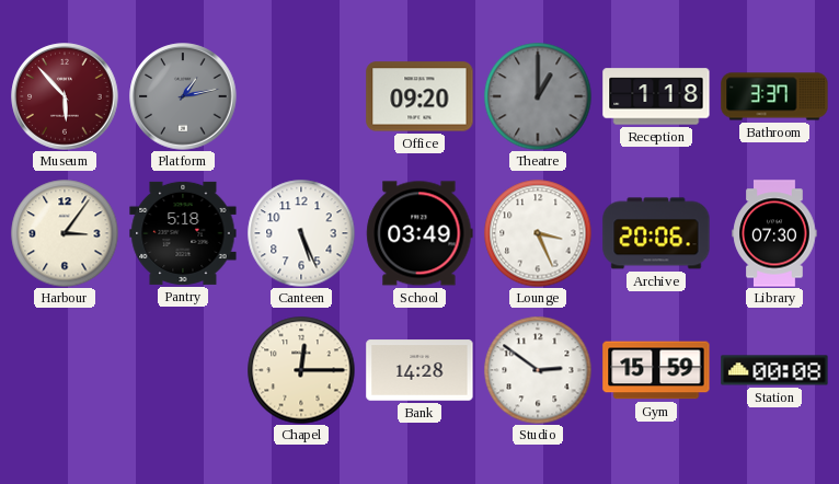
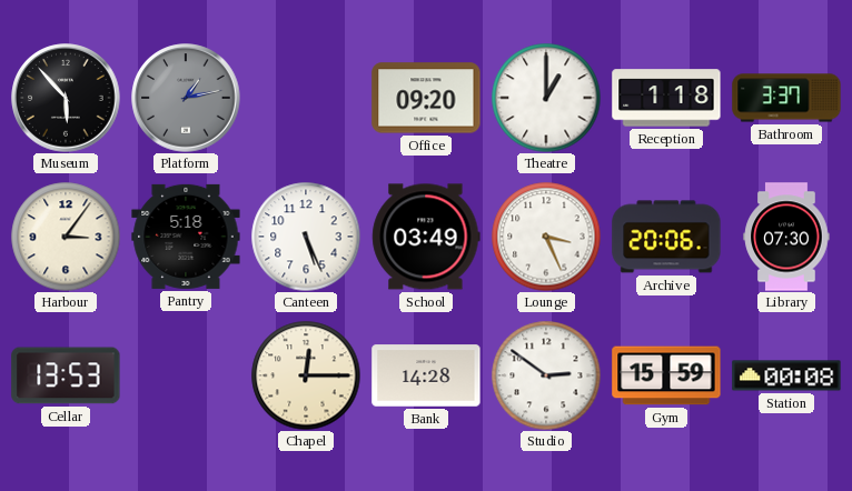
Museum dial: burgundy -> black (66, 98)
Theatre dial: grey -> white (546, 98)
Cellar: none -> 13:53 (66, 375)
